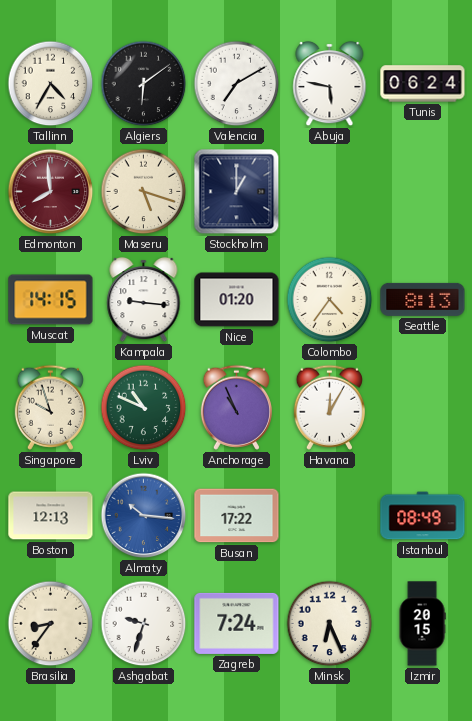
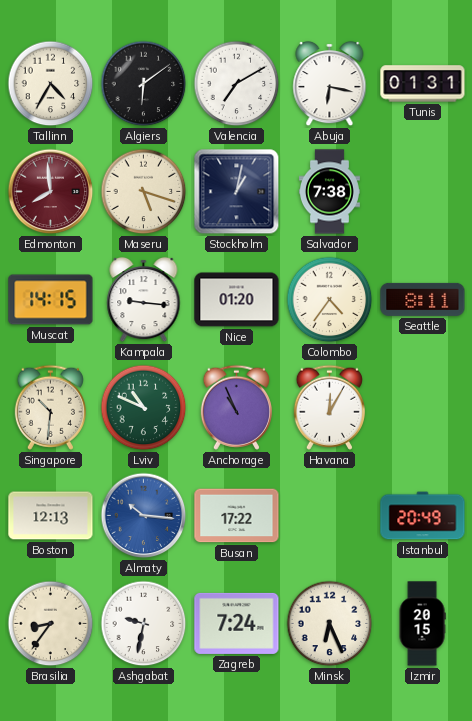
Abuja: 5:47 -> 6:17 (330, 84)
Tunis: 06:24 -> 01:31 (423, 84)
Stockholm: 1:00 -> 1:02 (237, 192)
Salvador: none -> 7:38 (329, 192)
Seattle: 8:13 -> 8:11 (423, 299)
Singapore: 9:57 -> 10:31 (50, 407)
Istanbul: 08:49 -> 20:49 (423, 516)
Ashgabat: 9:33 -> 9:32 (144, 624)
